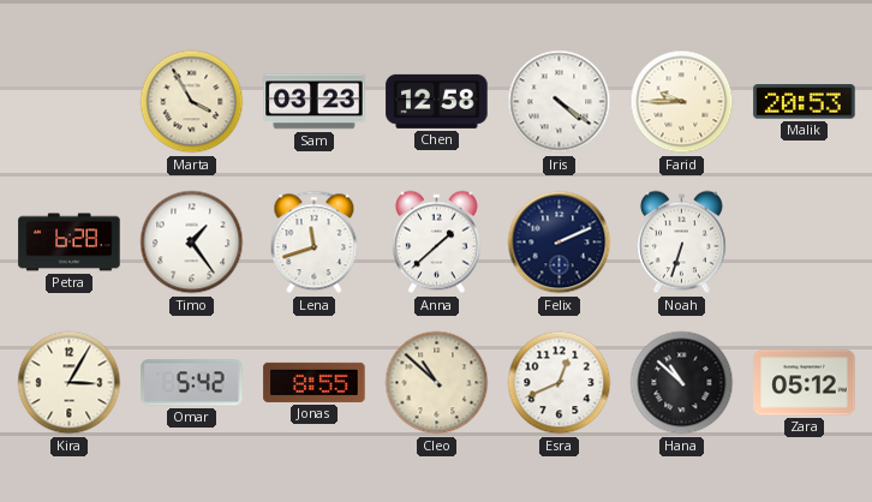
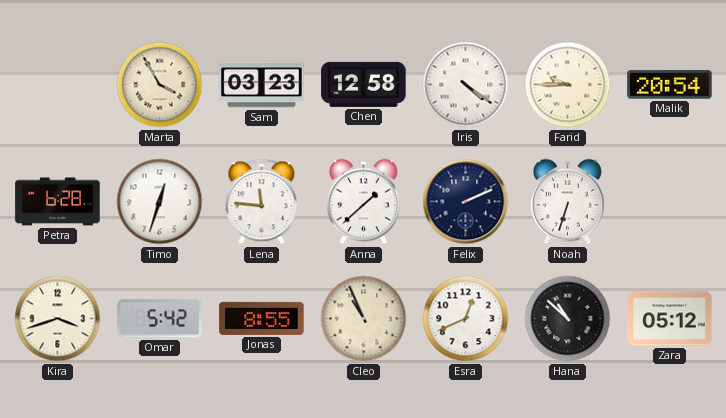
Malik: 20:53 -> 20:54 (670, 85)
Timo: 1:24 -> 12:33 (160, 202)
Lena: 11:42 -> 11:46 (262, 202)
Kira: 3:05 -> 3:42 (58, 319)
Cleo: 10:52 -> 10:56 (364, 319)
